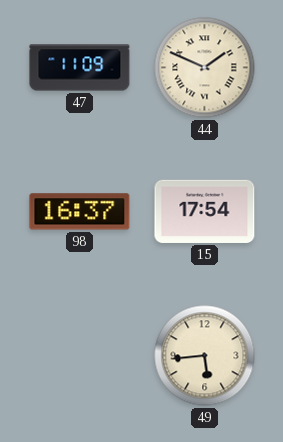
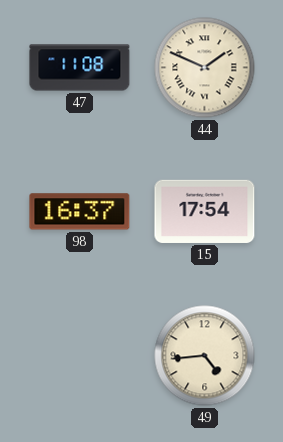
47: 11:09 -> 11:08 (80, 68)
49: 5:44 -> 4:44 (205, 356)
